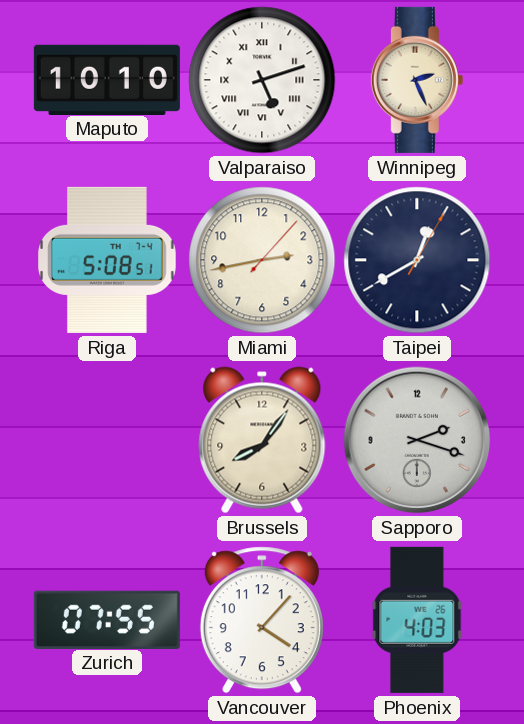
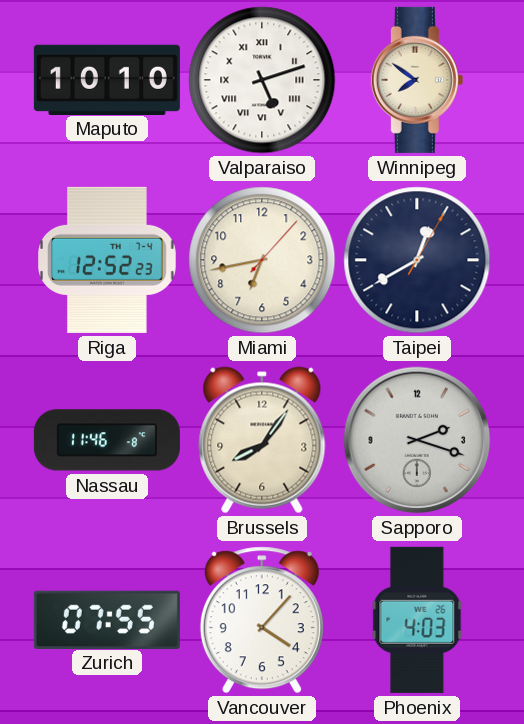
Winnipeg: 2:26 -> 7:51 (417, 80)
Riga: 5:08 -> 12:52 (107, 260)
Miami: 2:43 -> 6:43 (262, 260)
Nassau: none -> 11:46 (107, 440)
